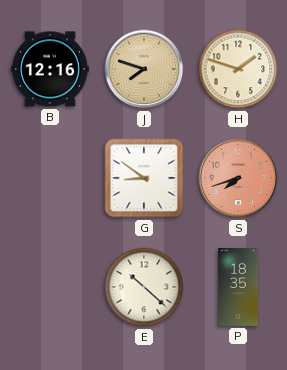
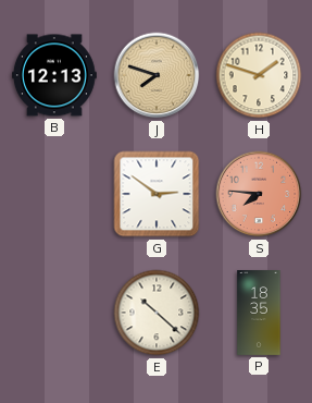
B: 12:16 -> 12:13 (54, 75)
G: 8:51 -> 2:51 (157, 194)
S: 7:42 -> 7:46 (259, 194)
